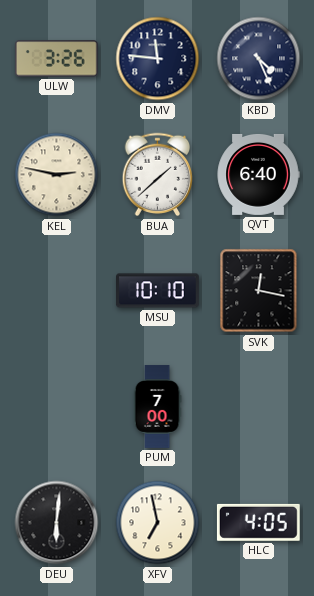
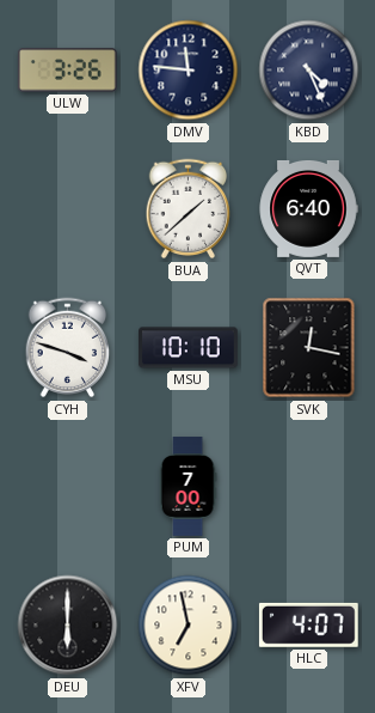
KEL: 2:47 -> none (57, 175)
CYH: none -> 3:48 (68, 348)
DEU: 6:01 -> 6:00 (68, 626)
HLC: 4:05 -> 4:07 (308, 624)
